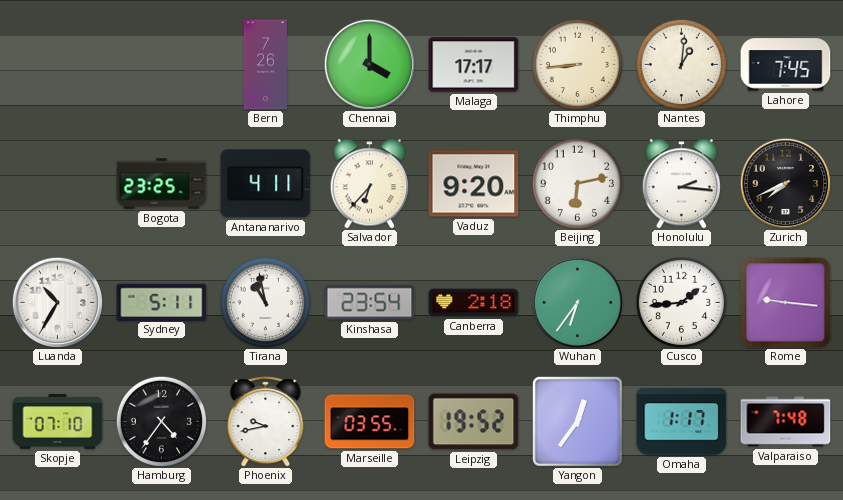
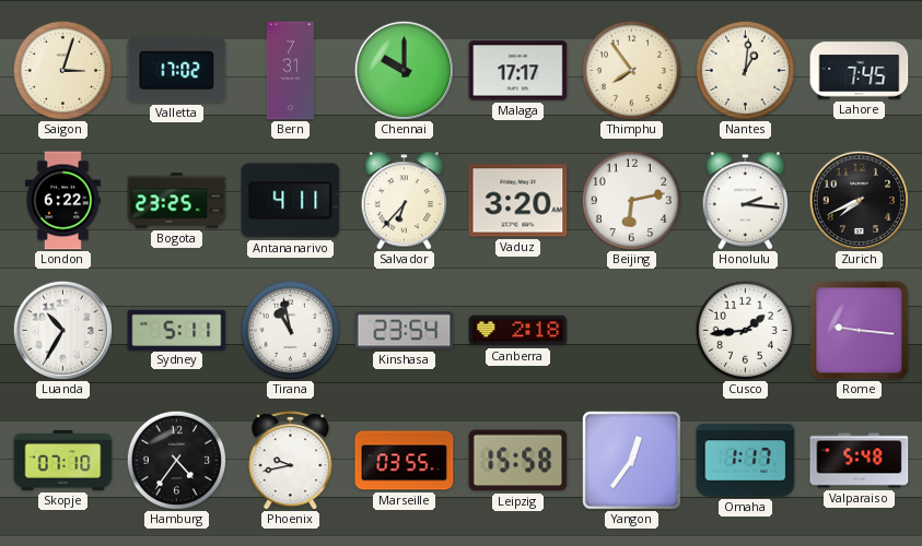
Saigon: none -> 3:03 (62, 70)
Valletta: none -> 17:02 (177, 70)
Bern: 7:26 -> 7:31 (290, 71)
Chennai: 4:00 -> 10:00 (404, 70)
Thimphu: 8:44 -> 7:54 (631, 70)
London: none -> 6:22 (62, 201)
Vaduz: 9:20 -> 3:20 (518, 201)
Wuhan: 6:36 -> none (577, 302)
Leipzig: 19:52 -> 15:58 (518, 461)
Valparaiso: 7:48 -> 5:48 (860, 461)
